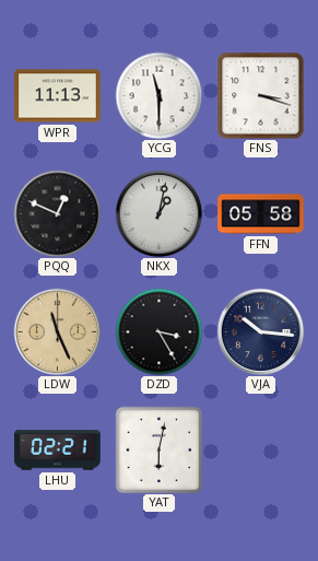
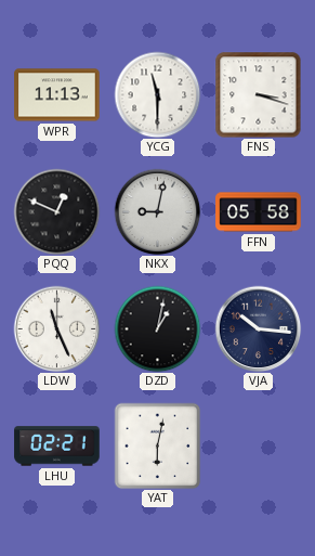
NKX: 1:02 -> 9:02 (157, 211)
LDW dial: champagne -> white (56, 328)
DZD: 3:25 -> 1:02 (157, 328)
